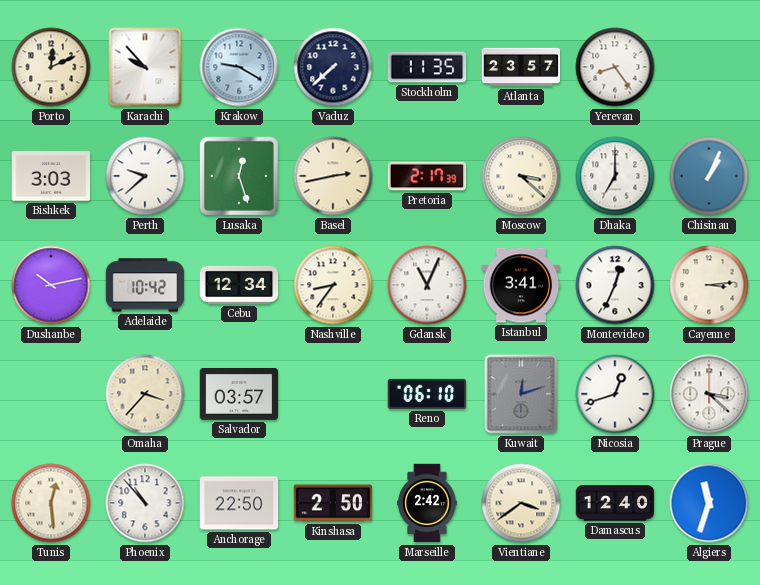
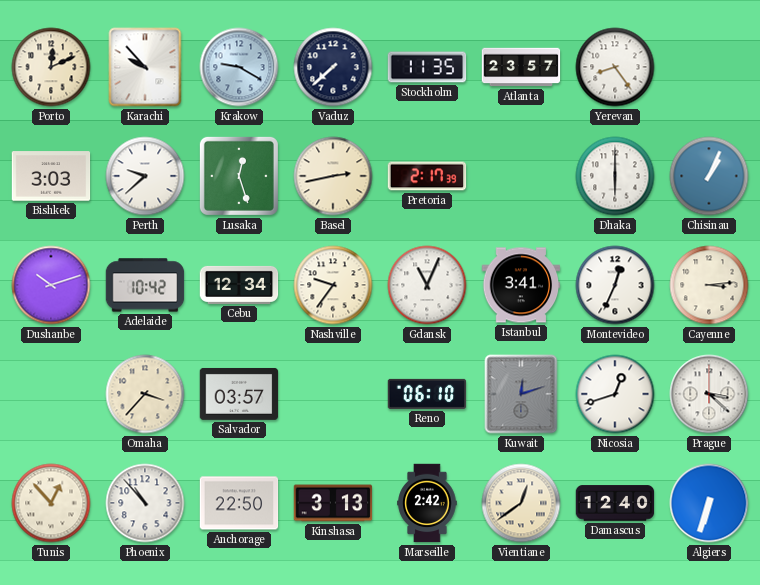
Moscow: 3:22 -> none (521, 176)
Dhaka: 7:00 -> 6:00 (615, 176)
Dushanbe: 10:13 -> 10:12 (51, 285)
Nashville: 8:36 -> 9:36 (333, 285)
Tunis: 12:29 -> 12:53 (51, 503)
Kinshasa: 2:50 -> 3:13 (333, 503)
Vientiane: 3:39 -> 12:39 (521, 503)
Algiers: 11:33 -> 6:33 (709, 503)
